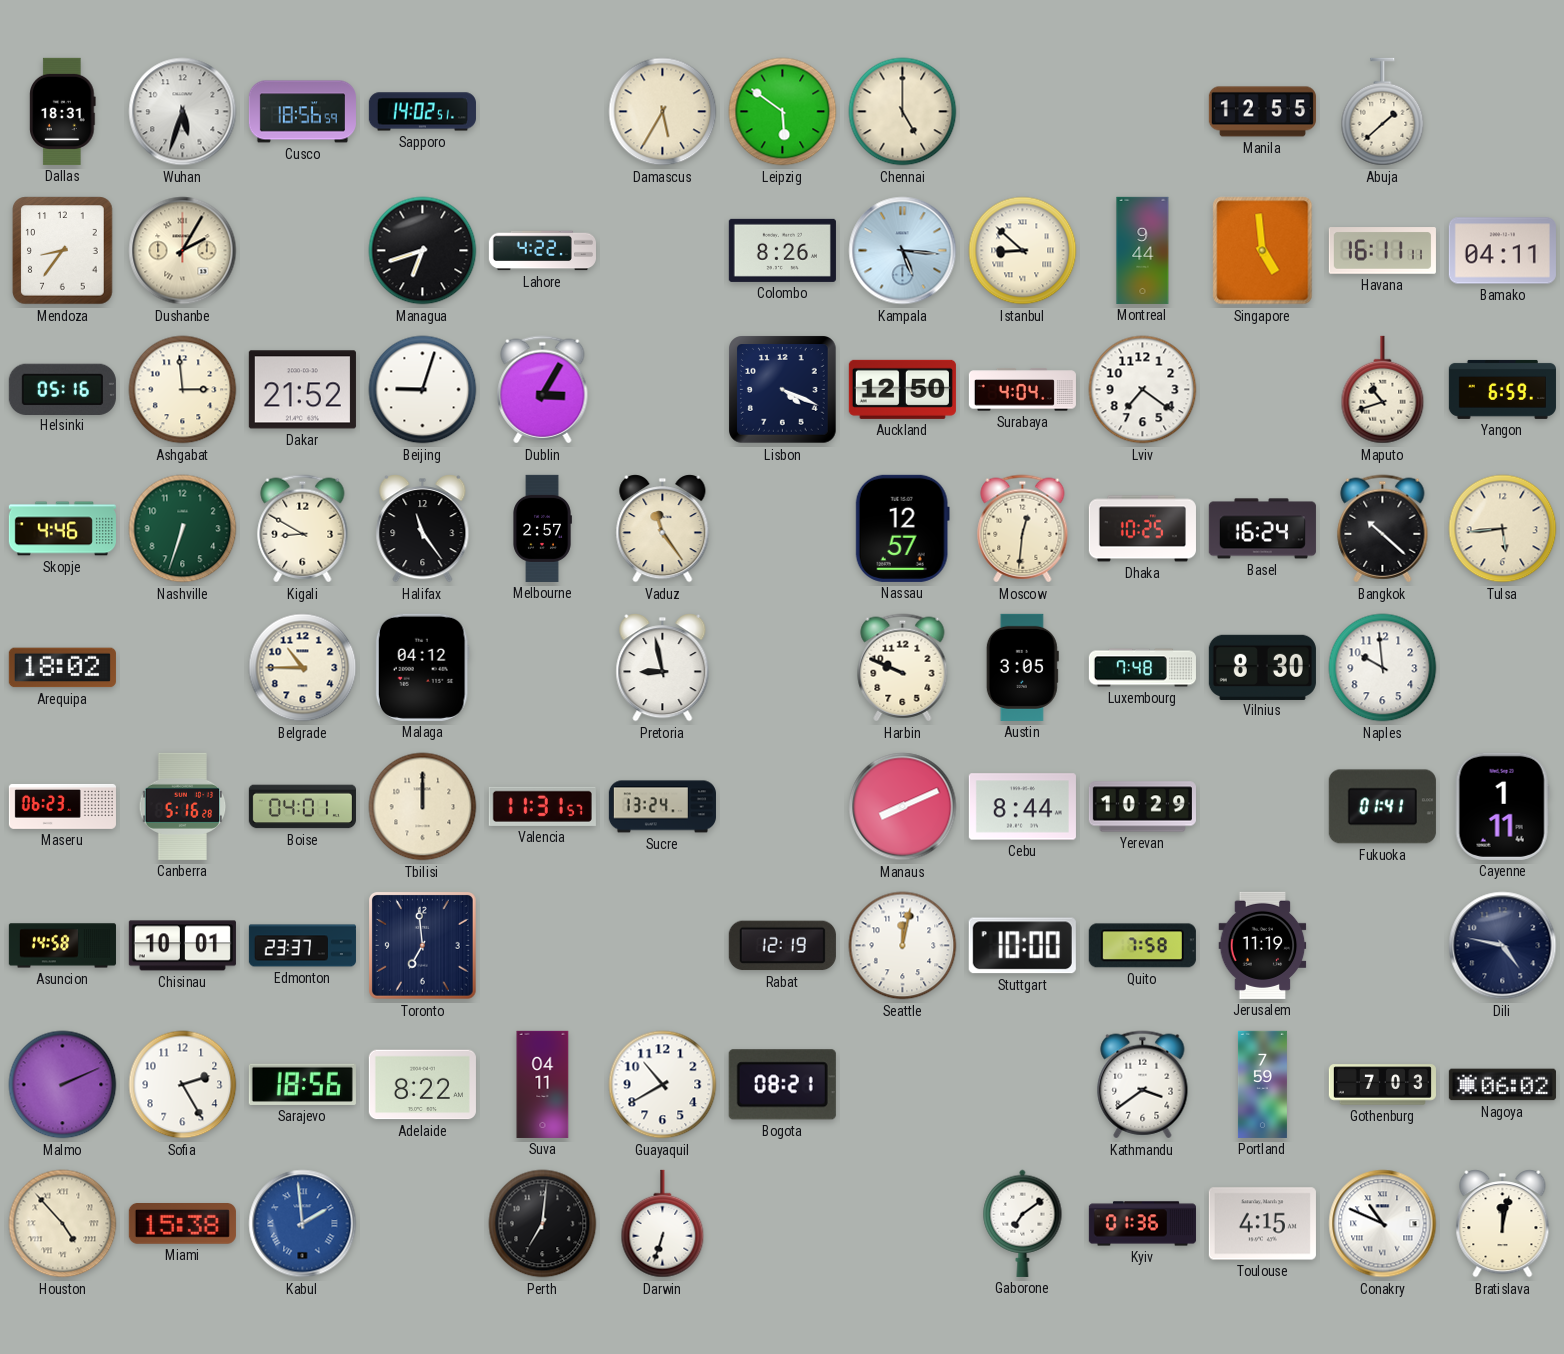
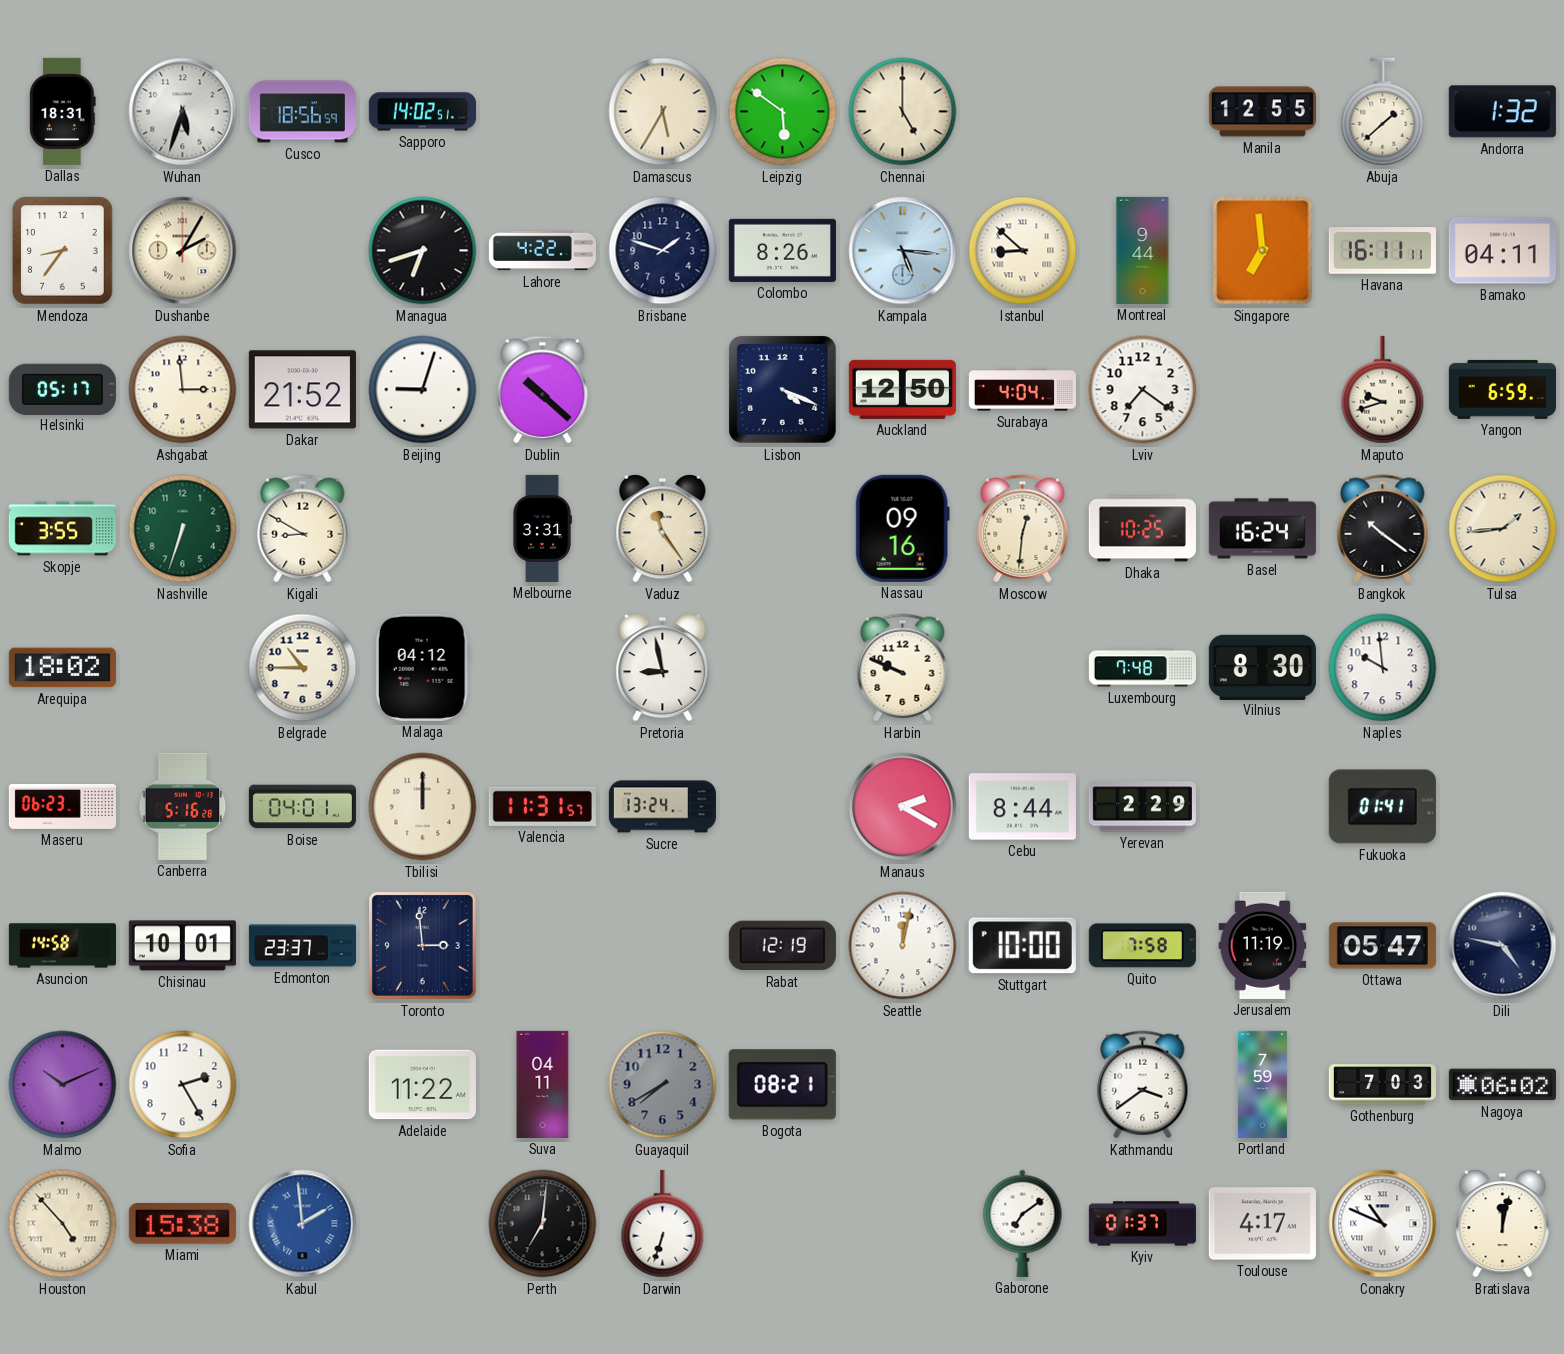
Andorra: none -> 1:32 (1502, 112)
Brisbane: none -> 1:48 (663, 251)
Singapore: 4:59 -> 6:59 (1263, 251)
Helsinki: 05:16 -> 05:17 (62, 389)
Dublin: 3:05 -> 10:22 (543, 390)
Maputo: 10:42 -> 9:42 (1383, 390)
Skopje: 4:46 -> 3:55 (62, 529)
Halifax: 11:24 -> none (423, 529)
Melbourne: 2:57 -> 3:31 (542, 528)
Nassau: 12:57 -> 09:16 (902, 528)
Bangkok: 10:22 -> 10:21 (1383, 529)
Tulsa: 5:44 -> 1:44 (1503, 529)
Austin: 3:05 -> none (1022, 667)
Manaus: 8:11 -> 2:20 (903, 807)
Yerevan: 10:29 -> 2:29 (1142, 807)
Cayenne: 1:11 -> none (1502, 806)
Toronto: 6:59 -> 2:59 (423, 946)
Ottawa: none -> 05:47 (1382, 946)
Malmo: 2:11 -> 10:11 (63, 1085)
Sarajevo: 18:56 -> none (302, 1084)
Adelaide: 8:22 -> 11:22 (422, 1085)
Guayaquil: 10:40 -> 7:40 (663, 1085)
Guayaquil dial: white -> grey (663, 1085)
Kyiv: 01:36 -> 01:37 (1142, 1224)
Toulouse: 4:15 -> 4:17 (1262, 1224)
